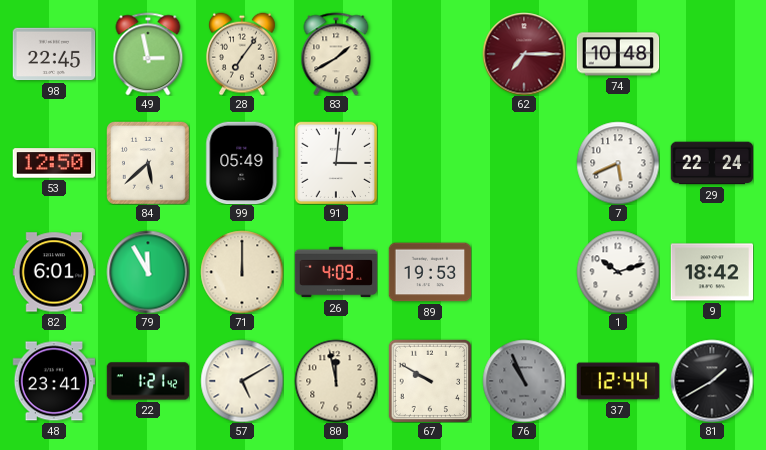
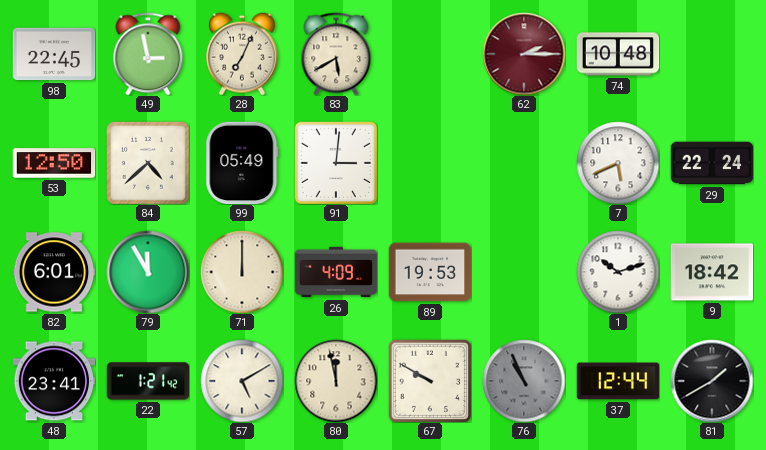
28: 7:06 -> 7:04 (242, 54)
83: 1:40 -> 5:40 (336, 54)
62: 7:15 -> 2:15 (524, 54)
84: 5:38 -> 4:38 (148, 163)
